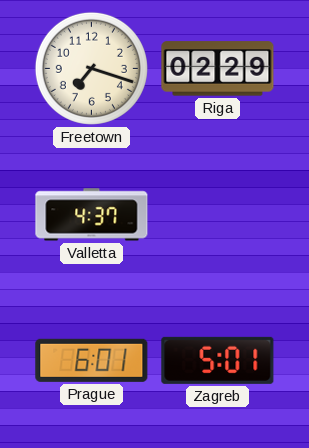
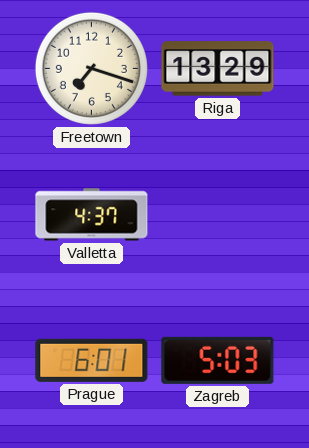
Riga: 02:29 -> 13:29 (218, 69)
Zagreb: 5:01 -> 5:03 (218, 360)
